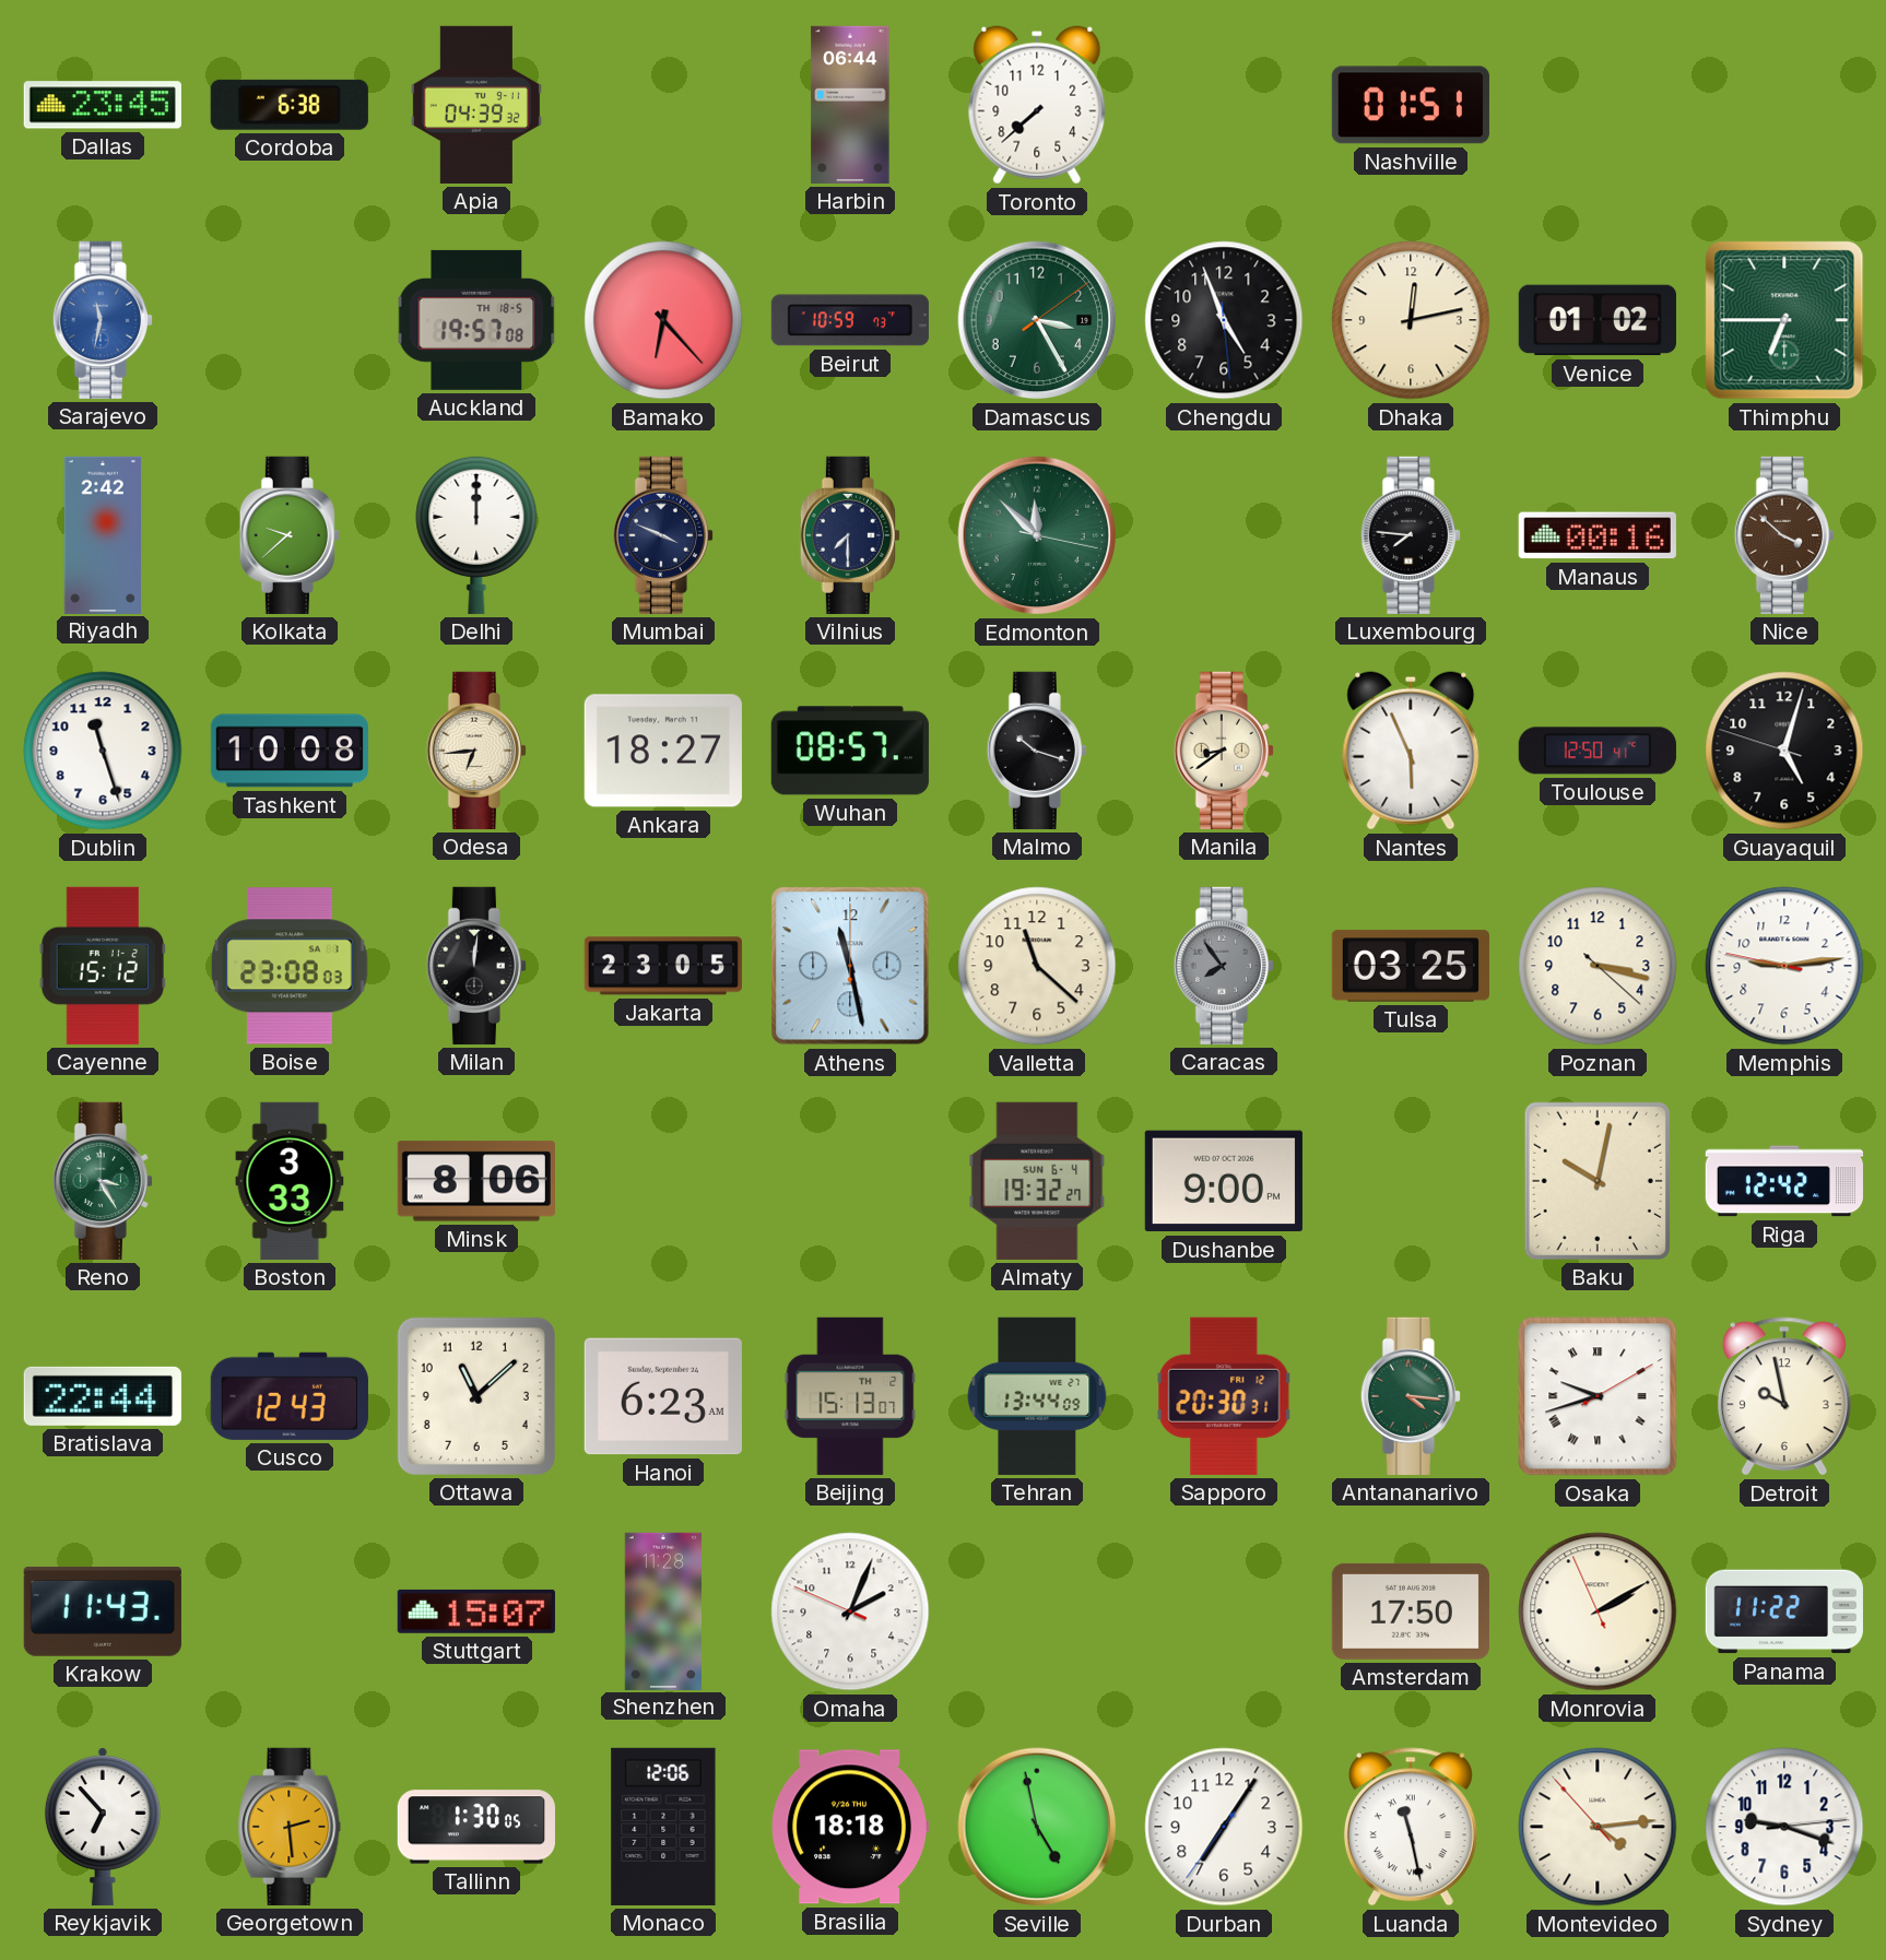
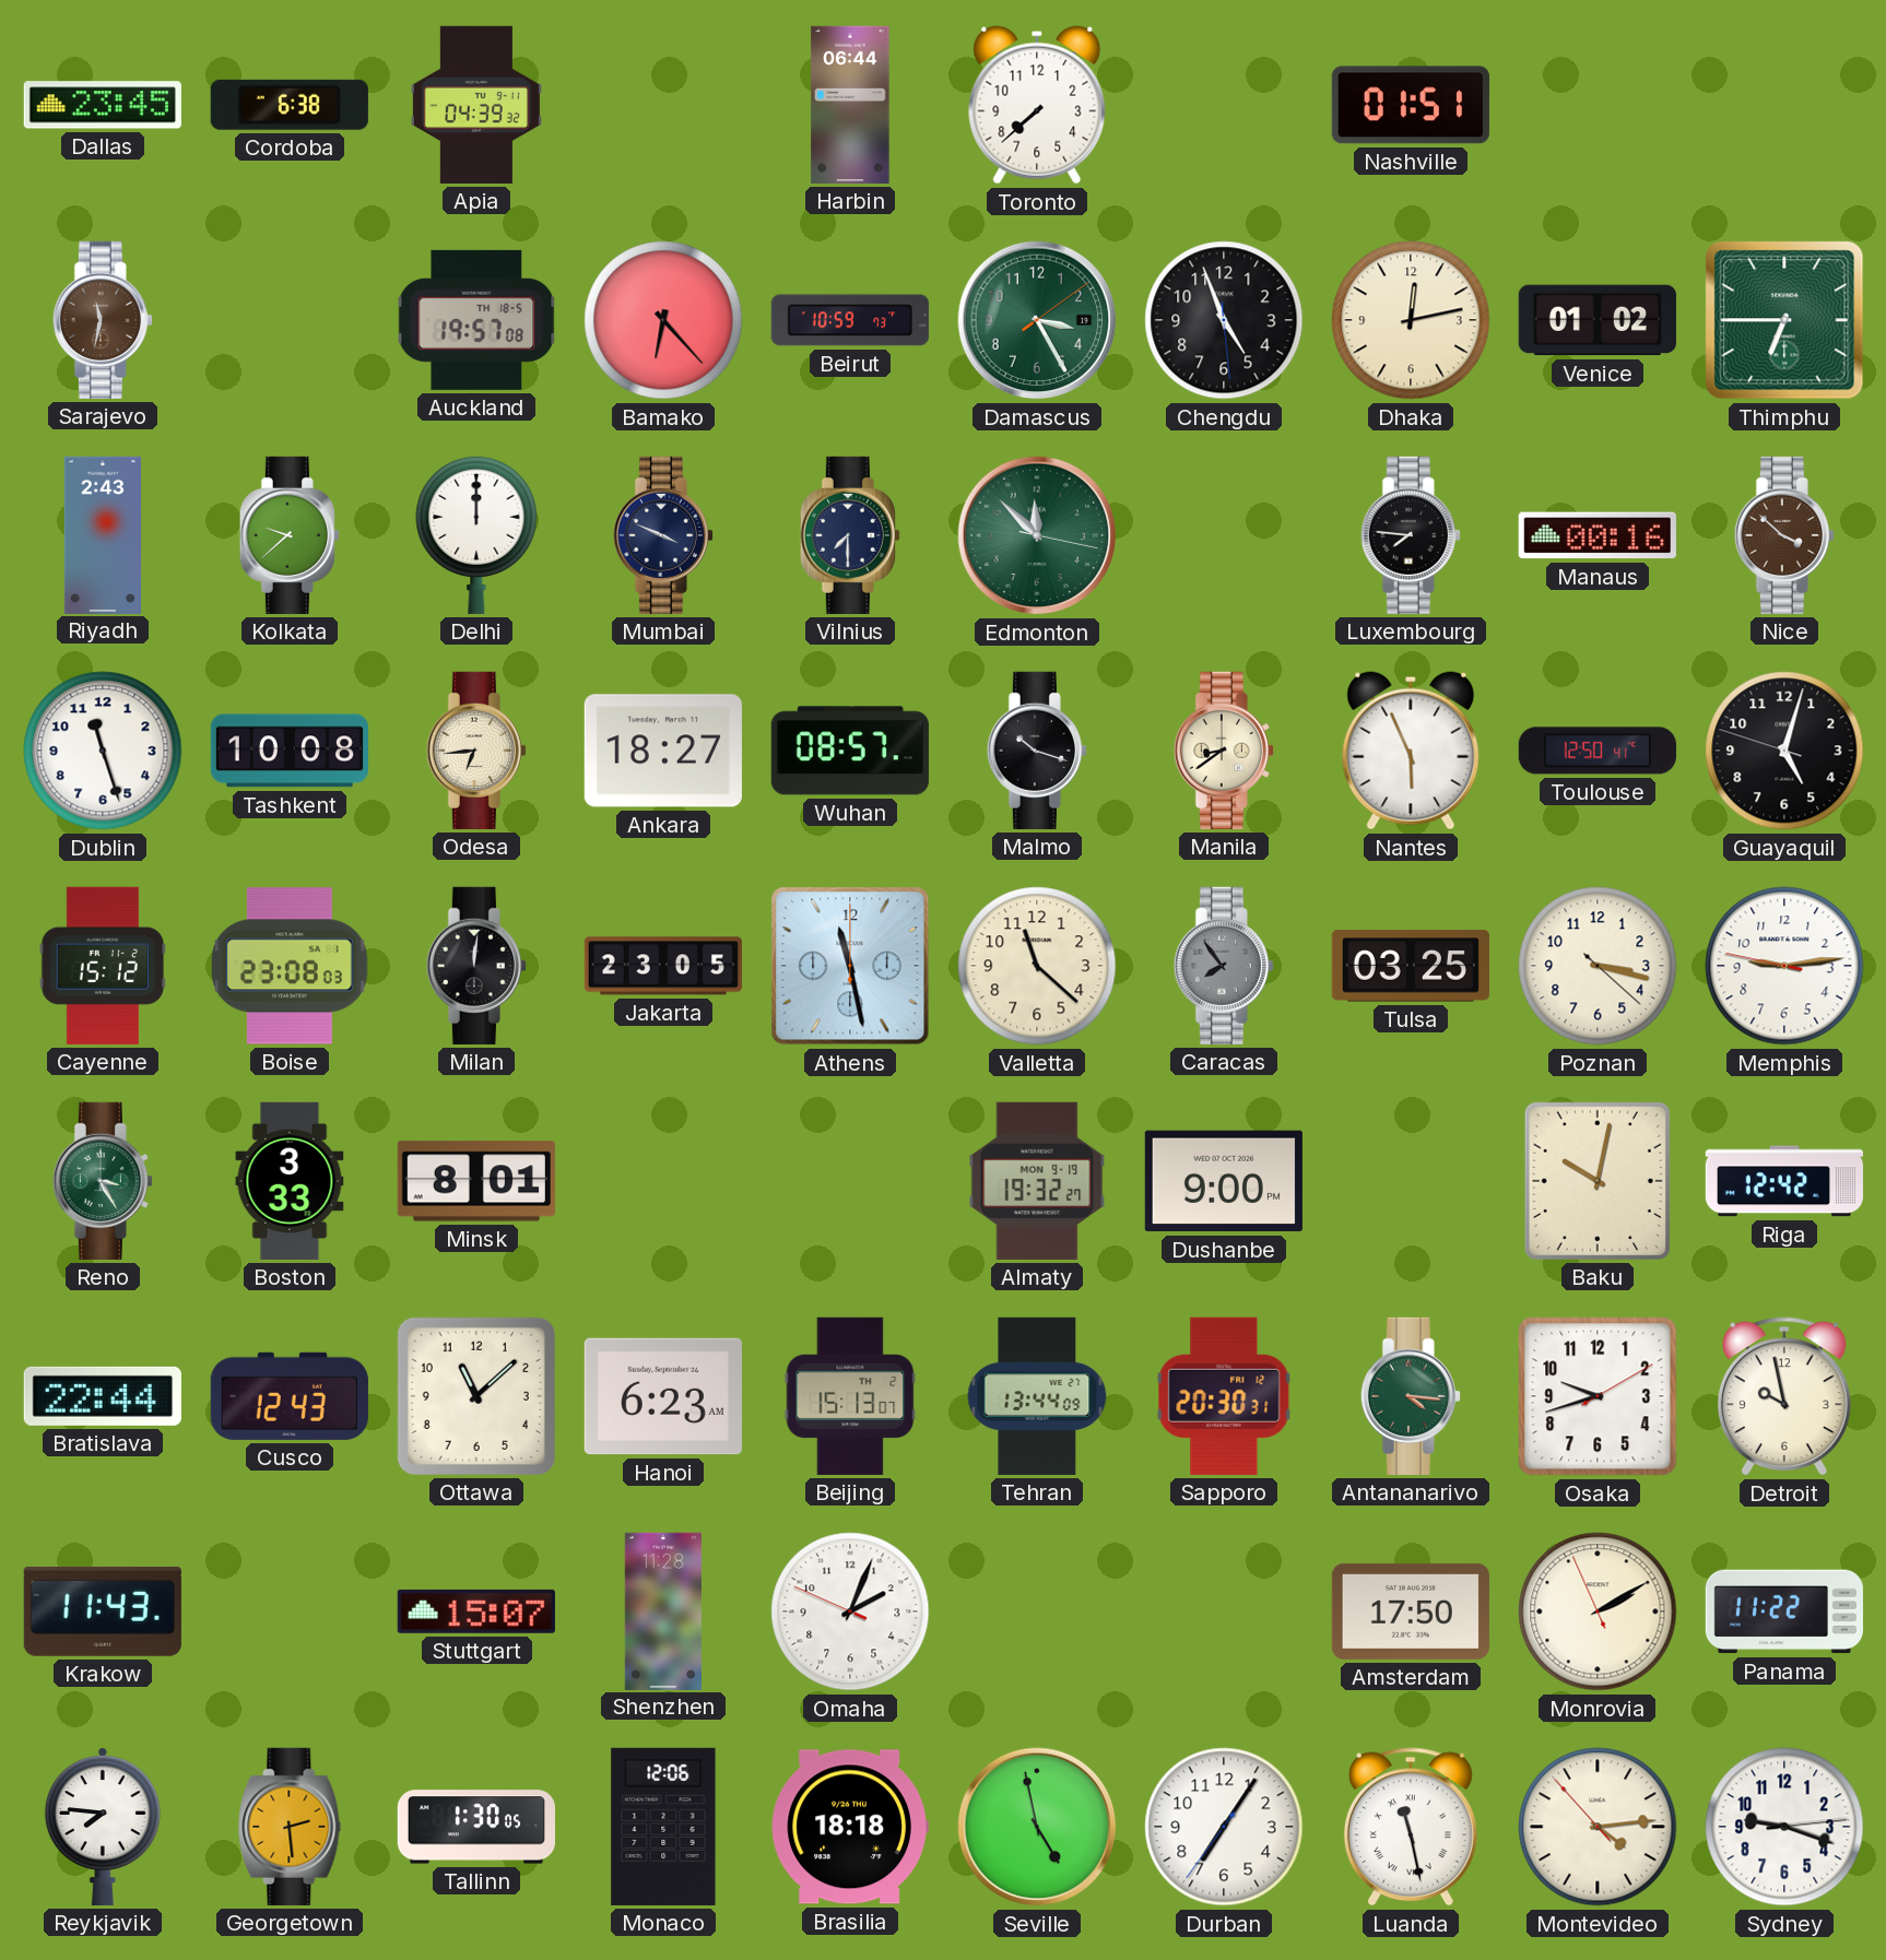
Sarajevo dial: blue -> brown (103, 320)
Riyadh: 2:42 -> 2:43 (102, 534)
Minsk: 8:06 -> 8:01 (476, 1181)
Almaty date: SUN 6-4 -> MON 9-19 (1037, 1181)
Osaka numerals: Roman -> Arabic (1598, 1396)
Reykjavik: 6:53 -> 7:46 (103, 1827)
